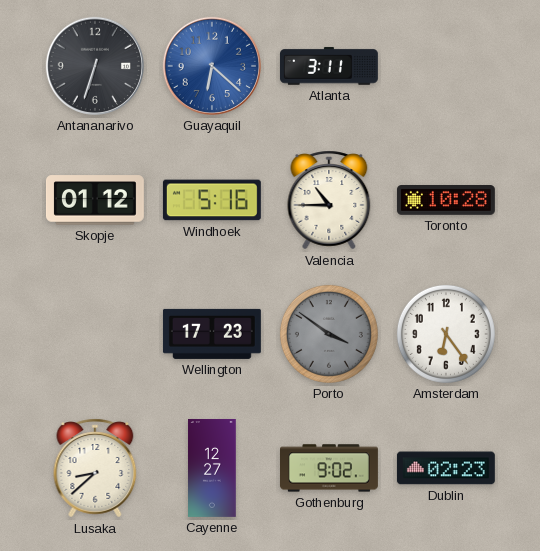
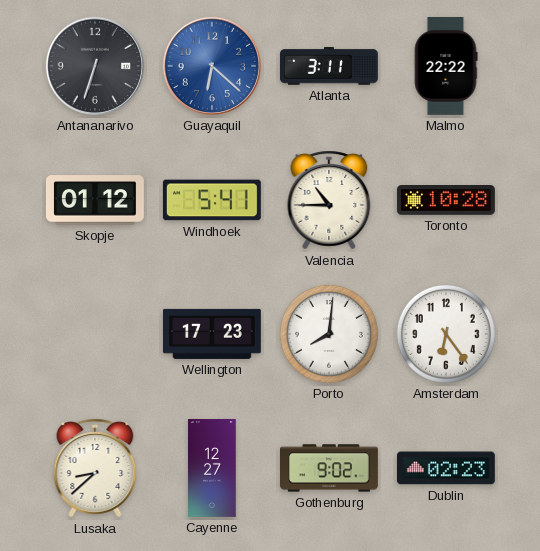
Malmo: none -> 22:22 (446, 66)
Windhoek: 5:16 -> 5:41 (212, 200)
Porto: 3:51 -> 8:01 (329, 334)
Porto dial: grey -> white (329, 334)
